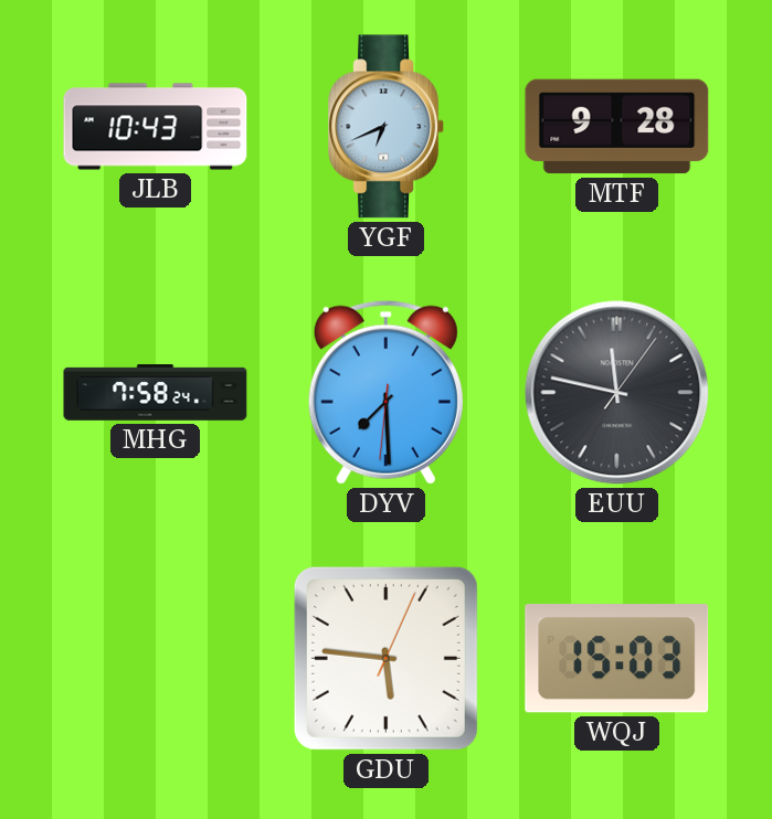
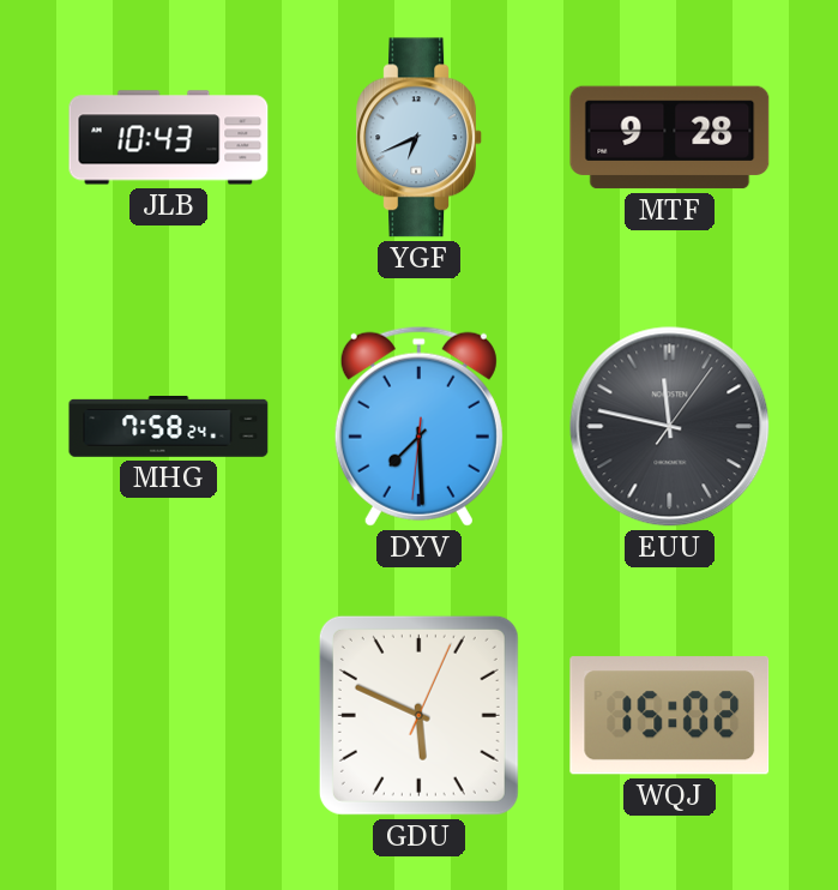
GDU: 5:46 -> 5:49 (418, 715)
WQJ: 15:03 -> 15:02 (670, 716)
